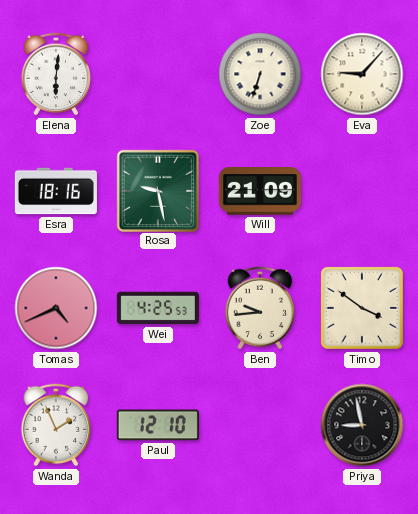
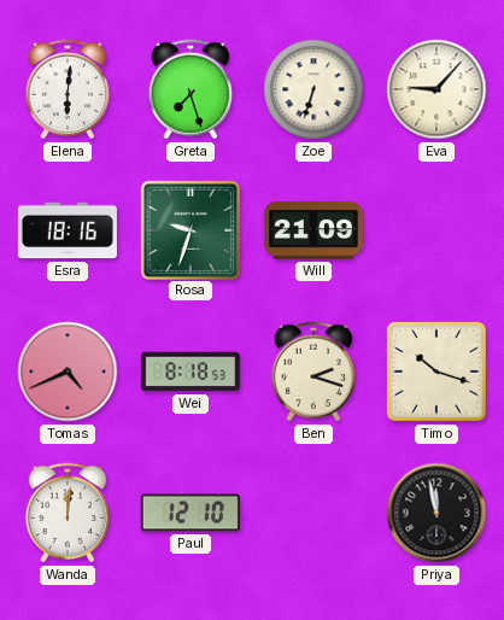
Greta: none -> 7:27 (191, 89)
Rosa: 9:28 -> 9:33 (189, 229)
Wei: 4:25 -> 8:18 (191, 372)
Ben: 9:44 -> 2:18 (313, 372)
Timo: 3:51 -> 10:18 (436, 372)
Wanda: 1:56 -> 12:01 (68, 513)
Priya: 8:58 -> 11:58 (436, 513)
